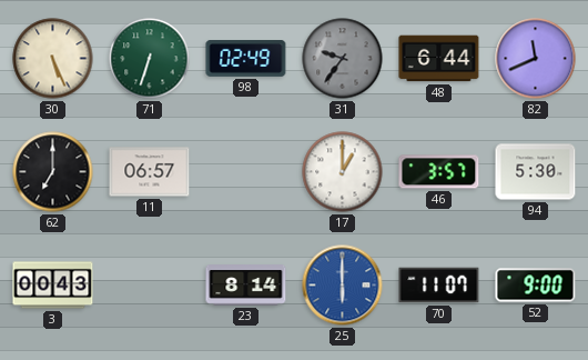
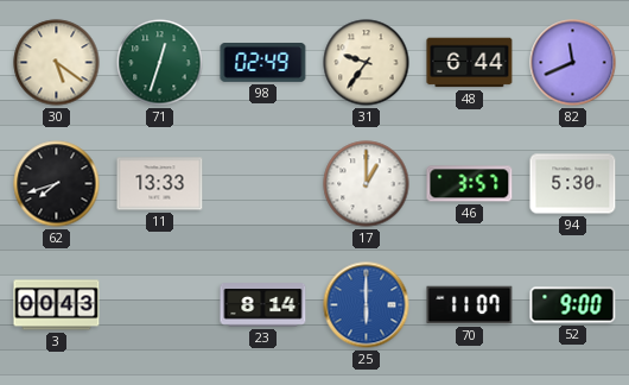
30: 5:26 -> 5:21 (57, 63)
71: 6:33 -> 12:33 (160, 63)
31 dial: grey -> cream (367, 63)
62: 7:00 -> 7:42 (57, 184)
11: 06:57 -> 13:33 (160, 184)
